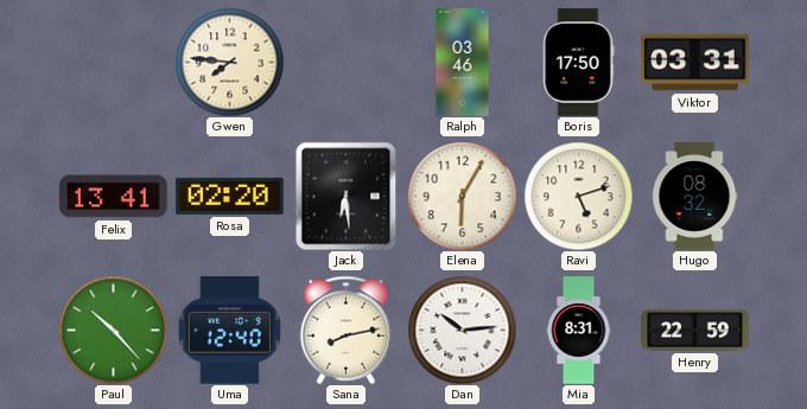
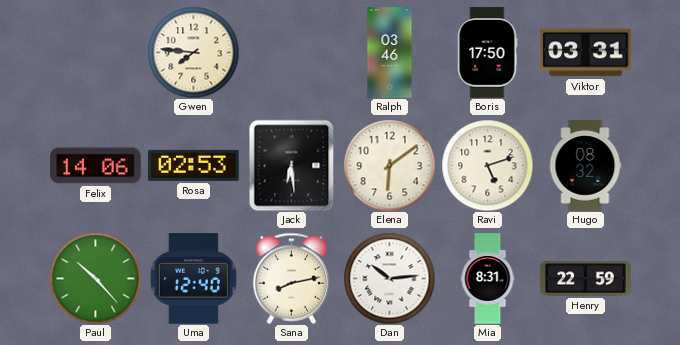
Felix: 13:41 -> 14:06 (96, 166)
Rosa: 02:20 -> 02:53 (194, 165)
Elena: 6:05 -> 6:09 (389, 165)
